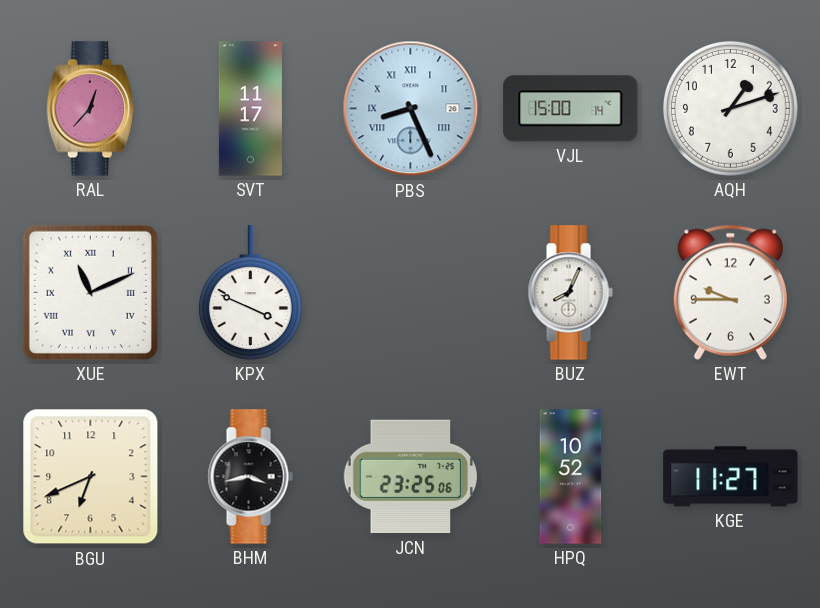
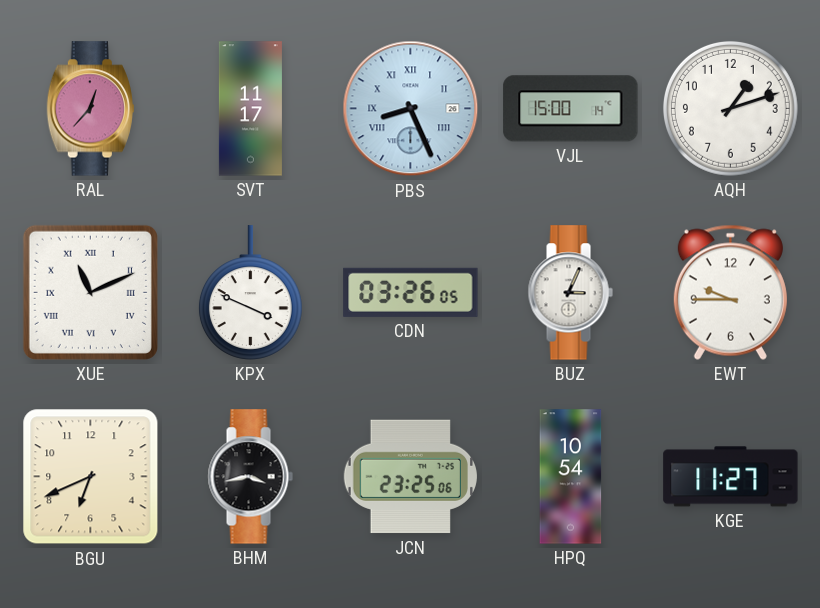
CDN: none -> 03:26 (411, 292)
BUZ: 8:04 -> 3:04 (570, 293)
HPQ: 10:52 -> 10:54 (571, 477)
